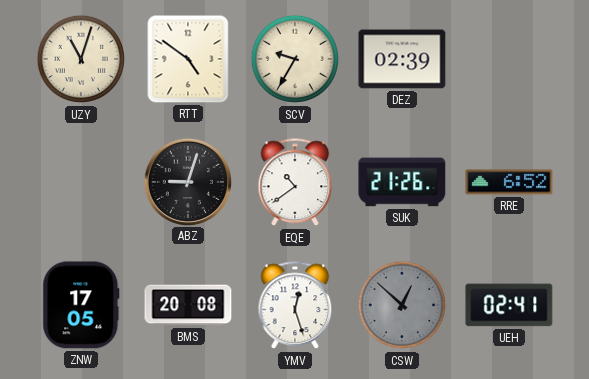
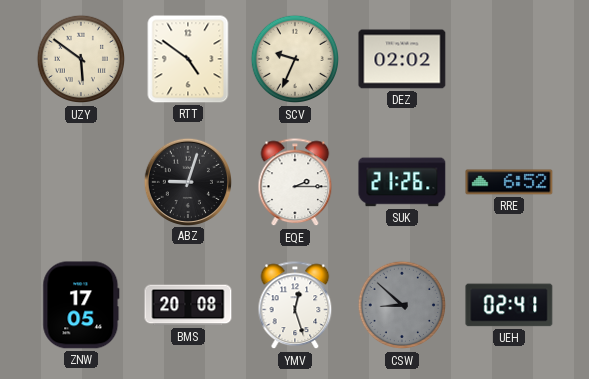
UZY: 11:03 -> 5:51 (81, 59)
SCV: 9:35 -> 9:34 (295, 59)
DEZ: 02:39 -> 02:02 (402, 59)
EQE: 10:39 -> 2:15 (295, 183)
CSW: 12:52 -> 8:52 (402, 305)
